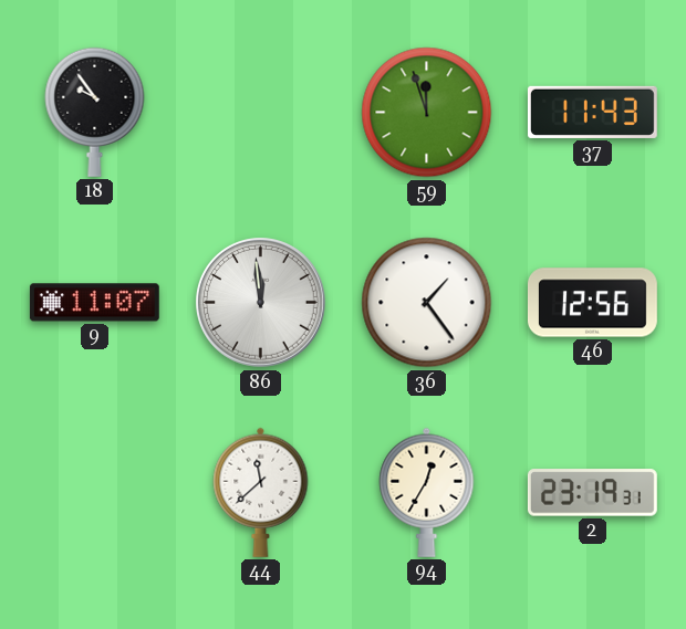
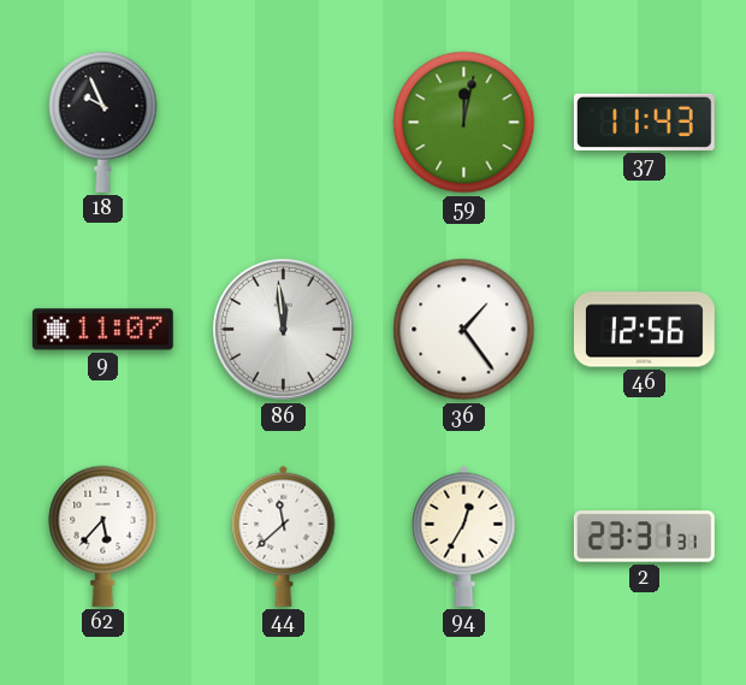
18: 9:54 -> 9:56 (103, 122)
59: 11:57 -> 12:02 (464, 123)
62: none -> 5:37 (103, 536)
2: 23:19 -> 23:31 (644, 537)
